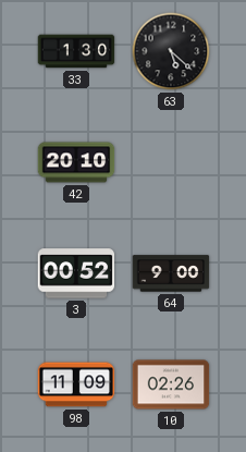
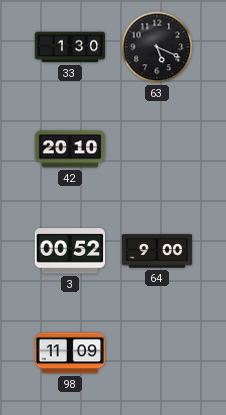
63: 5:22 -> 5:19 (157, 47)
10: 02:26 -> none (171, 384)
